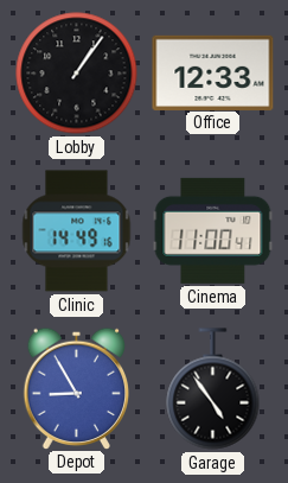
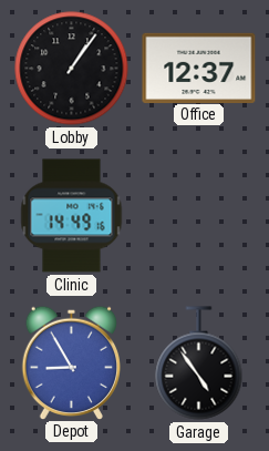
Office: 12:33 -> 12:37 (199, 68)
Cinema: 11:00 -> none (213, 230)
